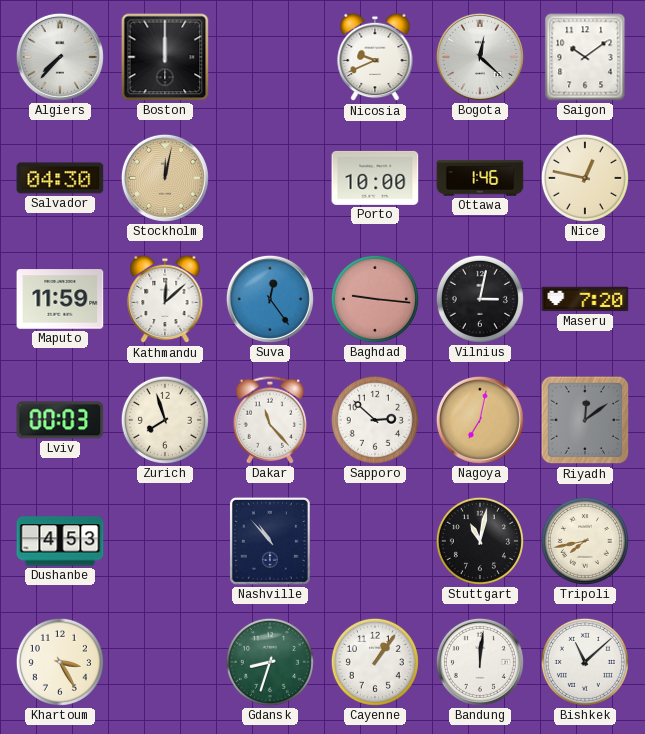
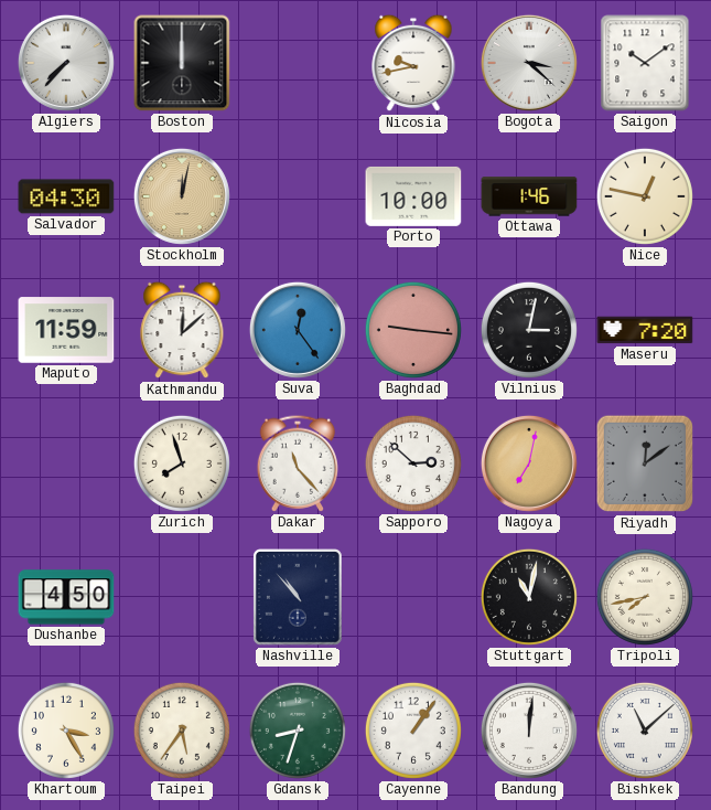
Nicosia: 9:41 -> 9:43 (413, 63)
Bogota: 12:22 -> 3:22 (529, 63)
Lviv: 00:03 -> none (60, 420)
Dushanbe: 4:53 -> 4:50 (66, 597)
Taipei: none -> 5:36 (182, 731)
